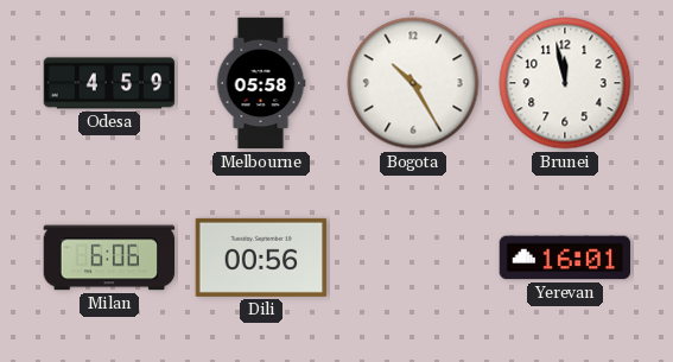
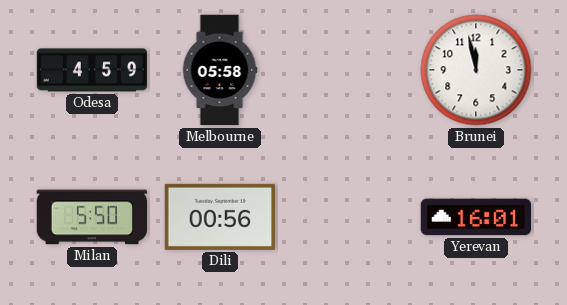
Bogota: 10:25 -> none (413, 83)
Milan: 6:06 -> 5:50 (92, 217)
